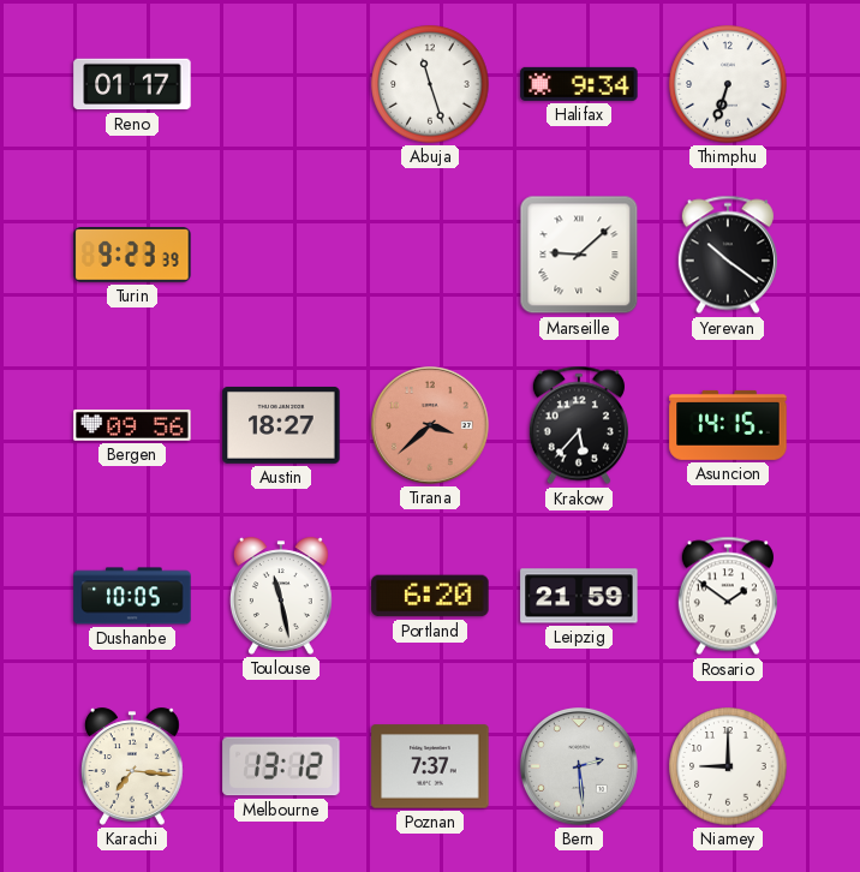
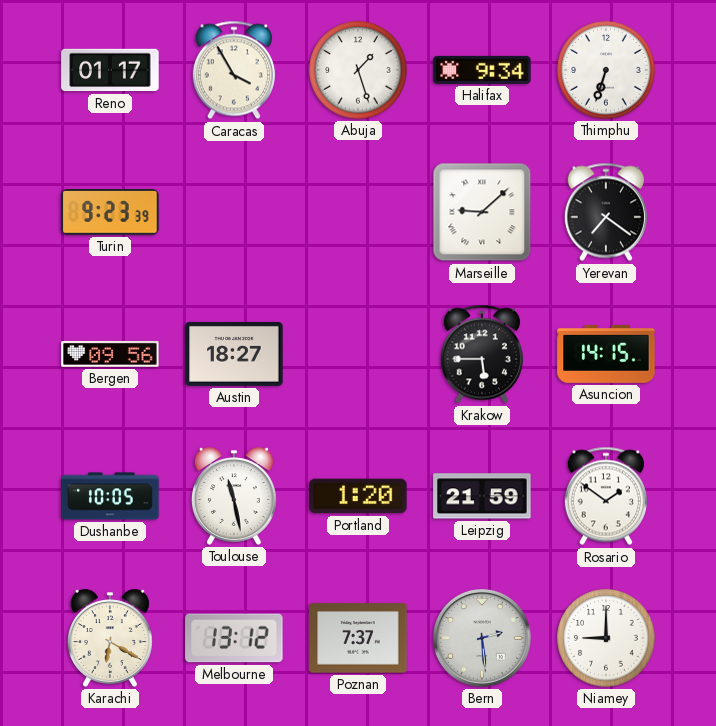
Caracas: none -> 3:55 (234, 70)
Abuja: 11:27 -> 1:27 (358, 70)
Yerevan: 10:21 -> 7:21 (606, 212)
Tirana: 3:38 -> none (431, 426)
Krakow: 5:37 -> 5:45 (482, 354)
Portland: 6:20 -> 1:20 (358, 496)
Karachi: 7:16 -> 6:20 (110, 638)
